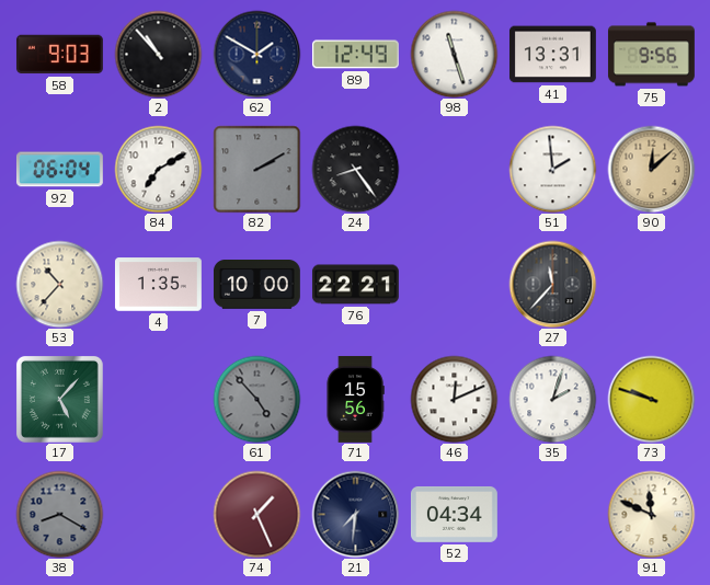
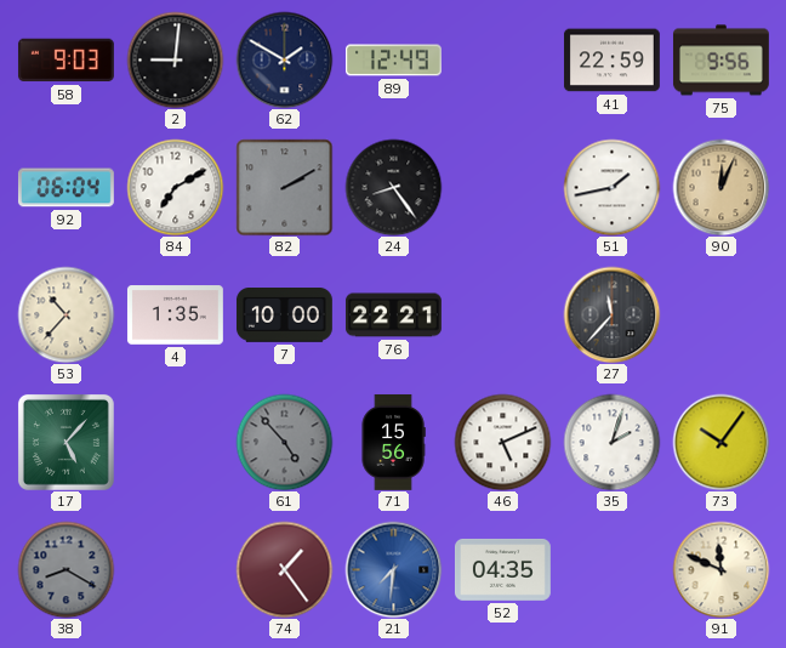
2: 10:53 -> 9:01 (175, 59)
98: 11:27 -> none (454, 54)
41: 13:31 -> 22:59 (611, 61)
51: 1:59 -> 1:43 (611, 187)
90: 12:08 -> 12:04 (720, 187)
46: 12:11 -> 5:11 (502, 442)
73: 9:48 -> 10:06 (720, 442)
74: 1:26 -> 1:24 (284, 569)
21 dial: navy -> blue (393, 569)
52: 04:34 -> 04:35 (502, 569)
